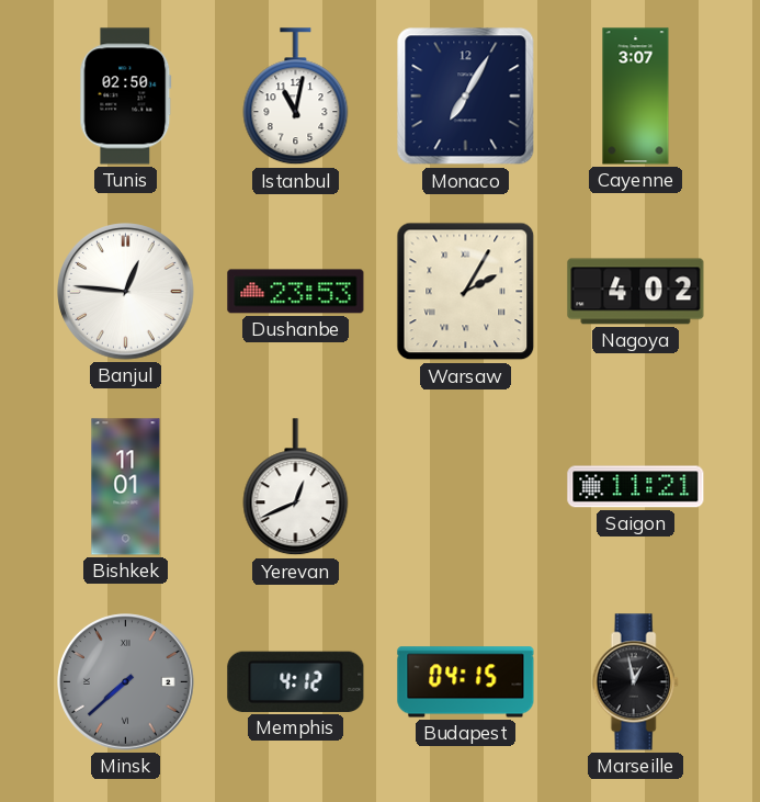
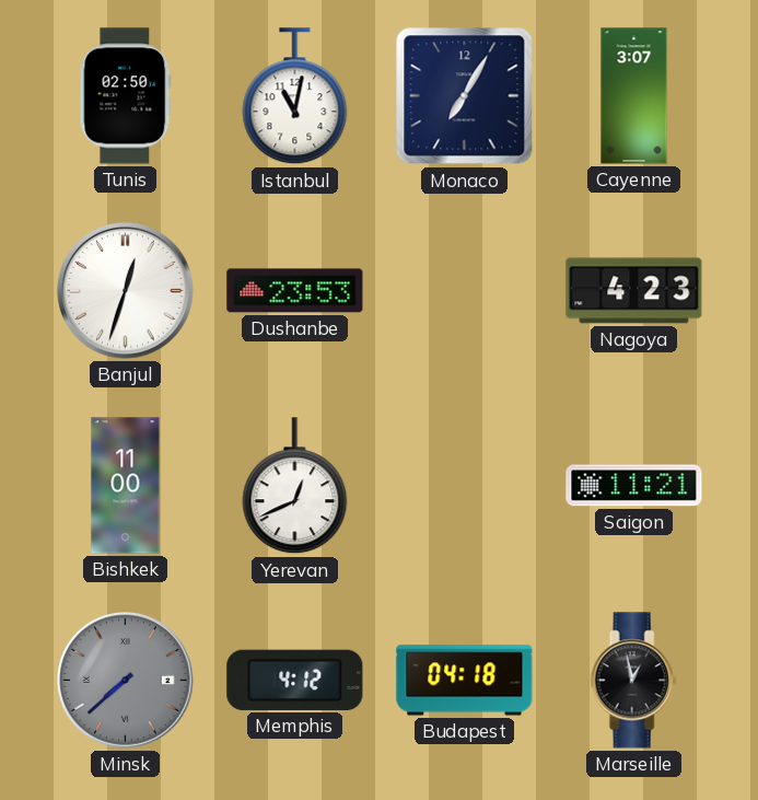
Banjul: 12:46 -> 12:33 (126, 291)
Warsaw: 2:05 -> none (466, 292)
Nagoya: 4:02 -> 4:23 (634, 291)
Bishkek: 11:01 -> 11:00 (126, 486)
Budapest: 04:15 -> 04:18 (465, 681)
